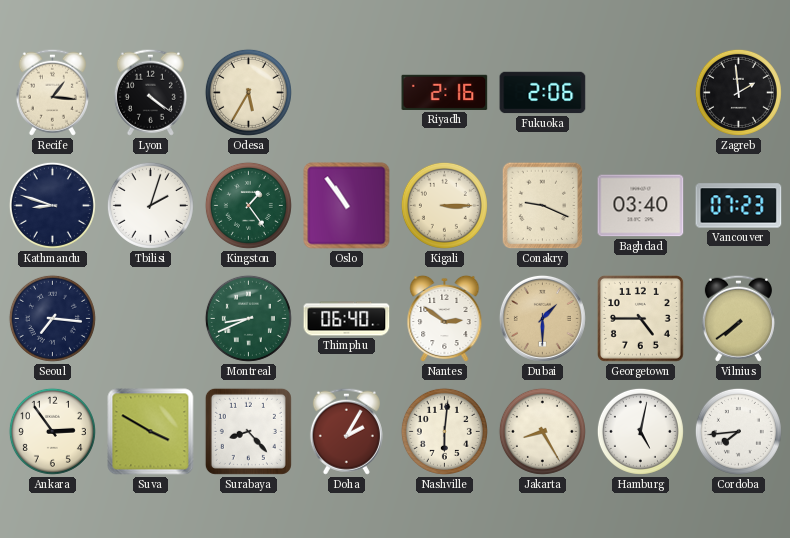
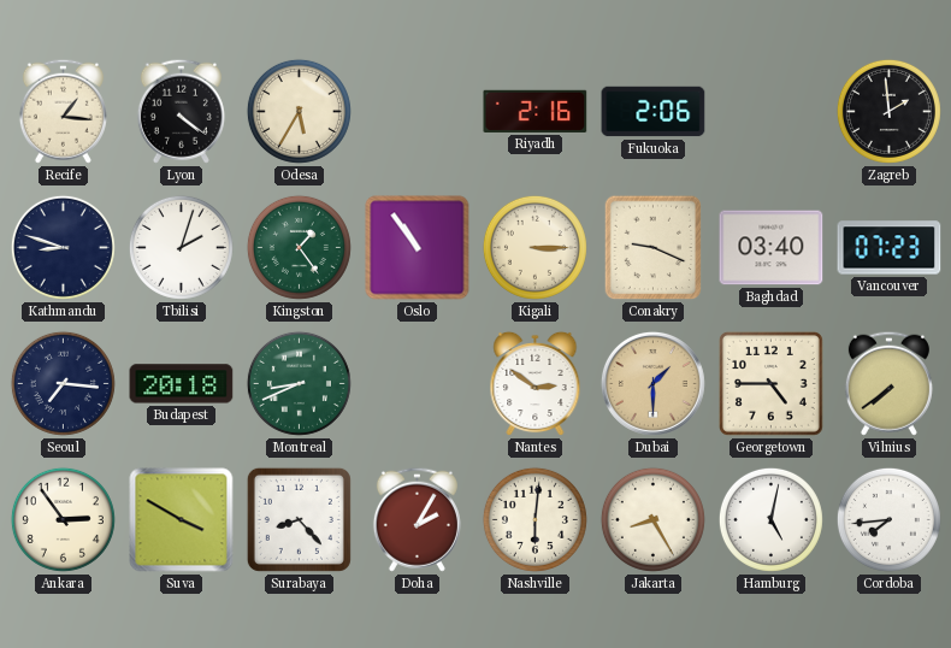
Budapest: none -> 20:18 (182, 384)
Thimphu: 06:40 -> none (347, 319)
